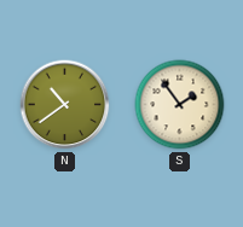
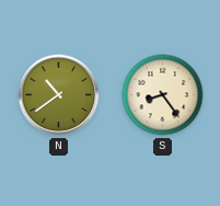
S: 1:54 -> 8:24 (163, 95)
